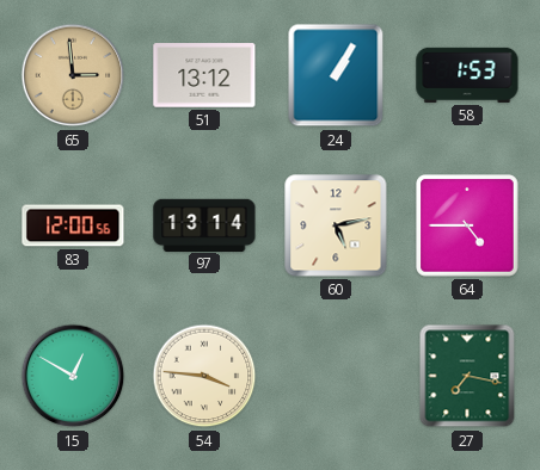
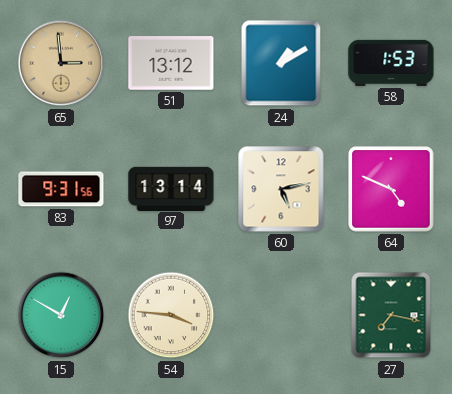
24: 1:05 -> 1:10 (281, 63)
83: 12:00 -> 9:31 (61, 189)
64: 4:45 -> 4:49 (391, 189)
